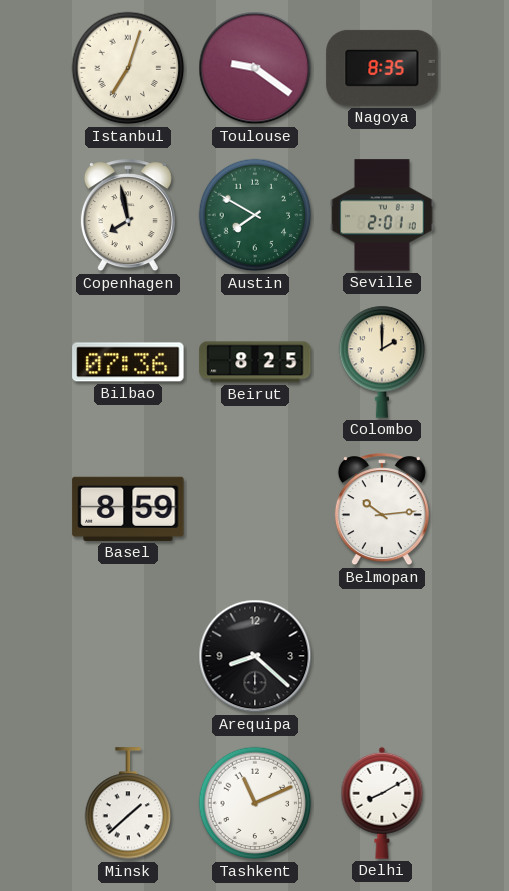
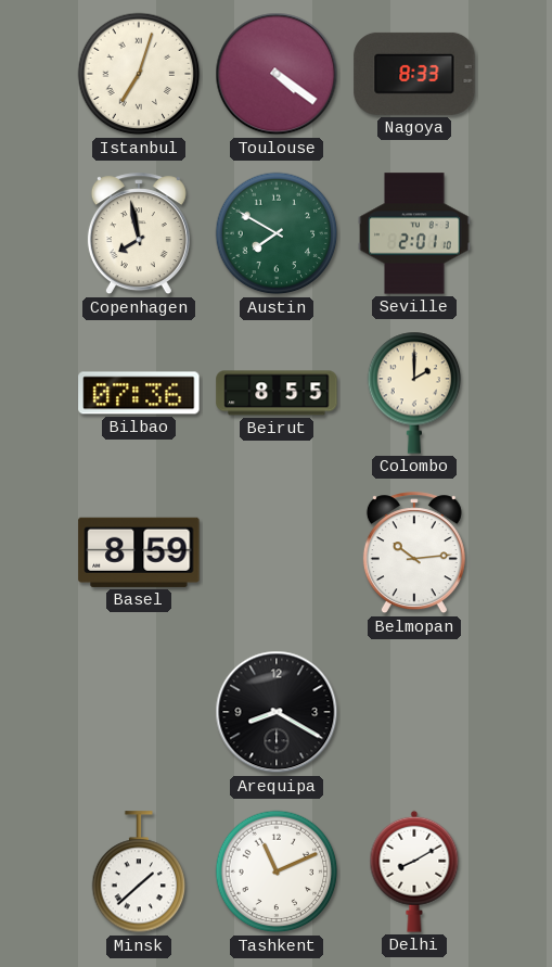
Toulouse: 9:21 -> 4:21 (277, 74)
Nagoya: 8:35 -> 8:33 (414, 74)
Beirut: 8:25 -> 8:55 (277, 393)
Arequipa: 8:22 -> 8:20 (277, 712)
